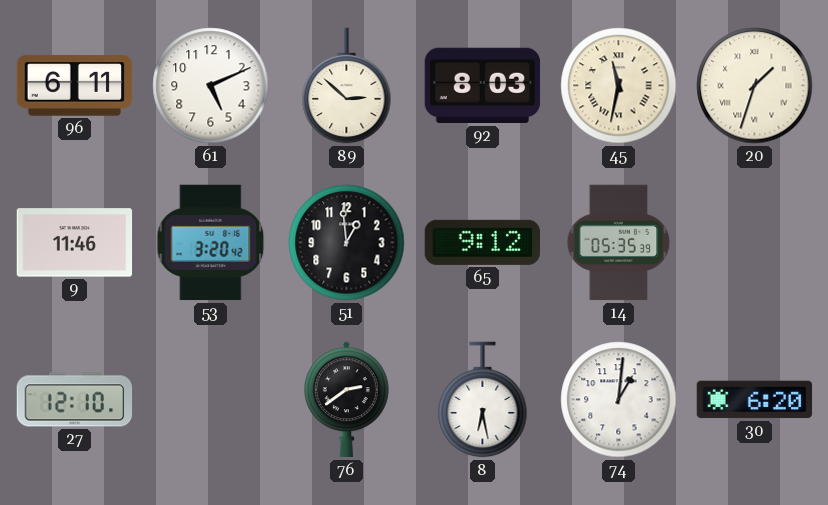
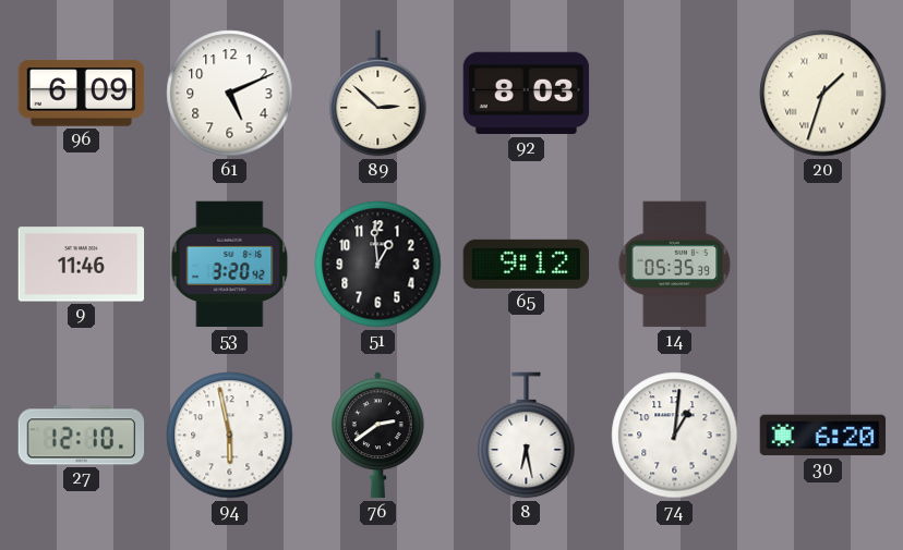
96: 6:11 -> 6:09 (82, 94)
45: 11:32 -> none (619, 86)
94: none -> 5:58 (230, 436)
